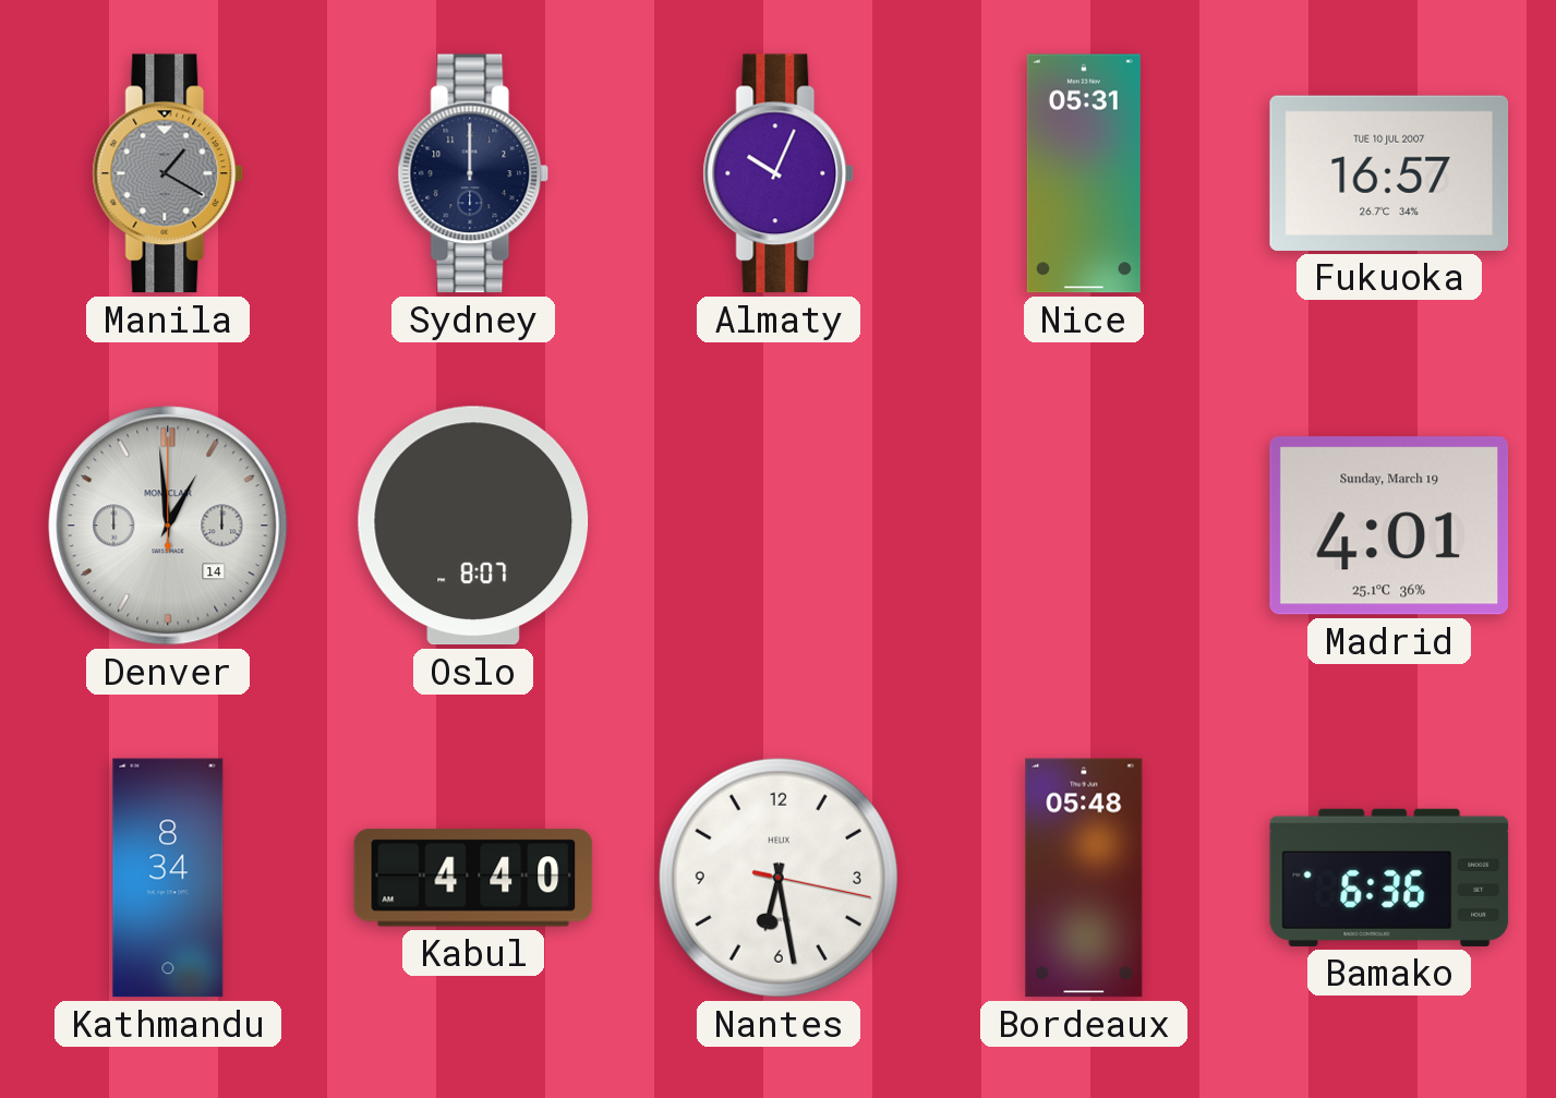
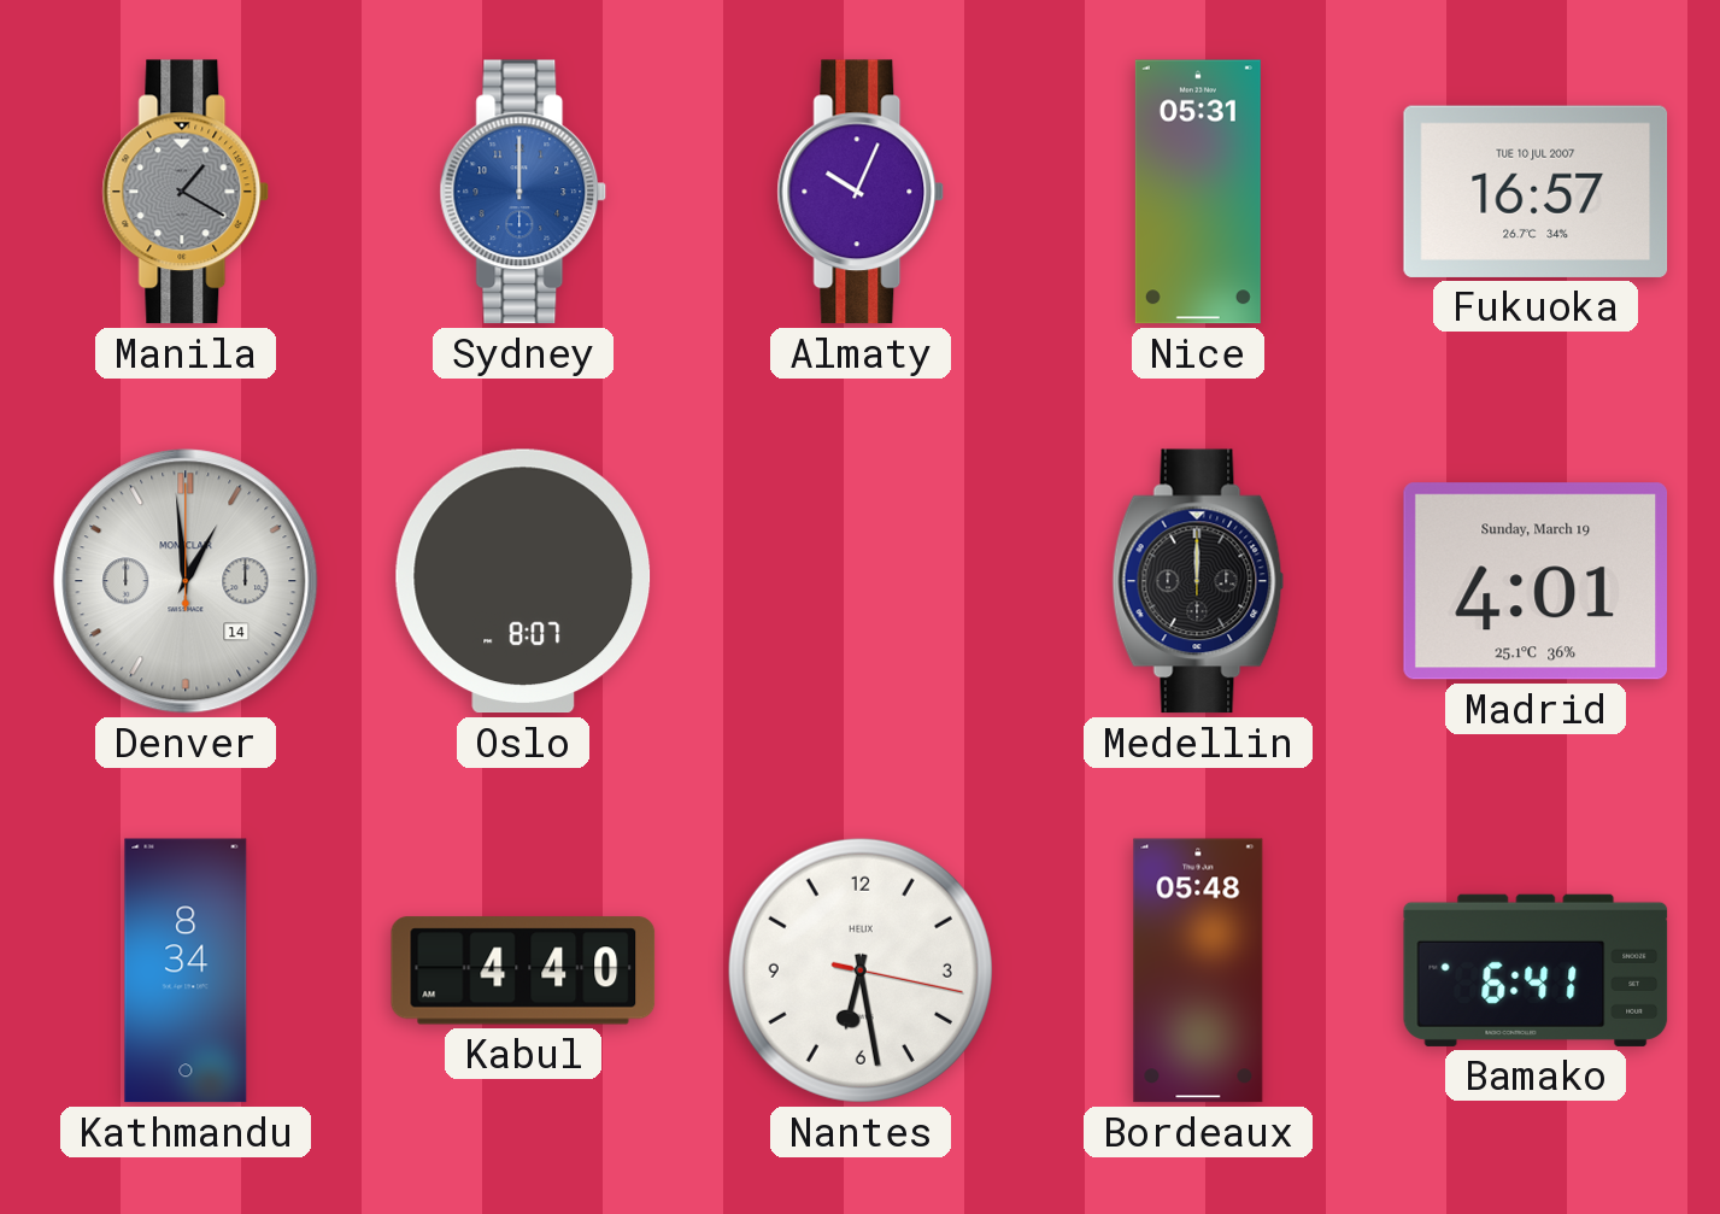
Sydney dial: navy -> blue (523, 192)
Medellin: none -> 12:00 (1198, 581)
Bamako: 6:36 -> 6:41 (1536, 970)
